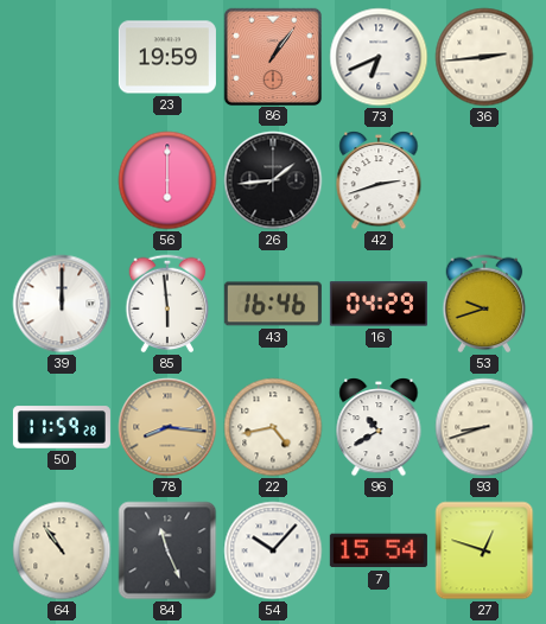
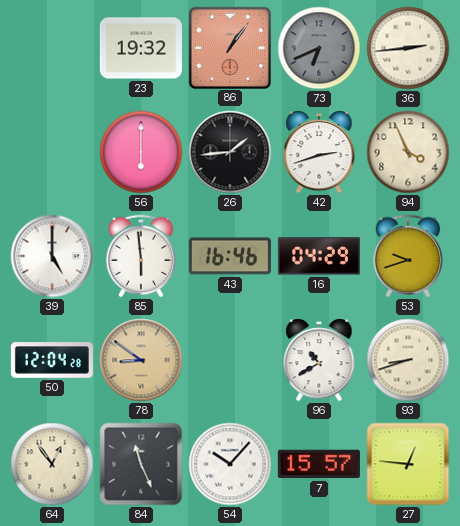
23: 19:59 -> 19:32 (141, 48)
73 dial: white -> grey (319, 48)
94: none -> 3:56 (408, 152)
39: 12:00 -> 5:00 (52, 256)
50: 11:59 -> 12:04 (52, 360)
78: 8:16 -> 8:51 (141, 360)
22: 4:43 -> none (273, 427)
64: 10:54 -> 12:54 (52, 464)
7: 15:54 -> 15:57 (319, 464)
27: 12:48 -> 12:46 (408, 464)
